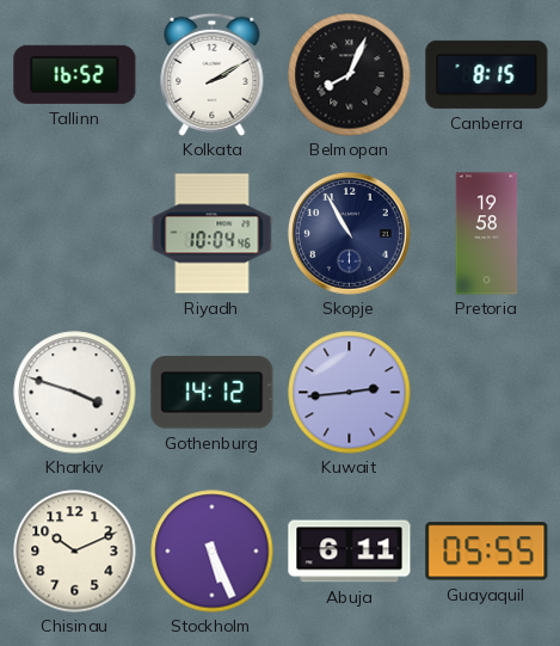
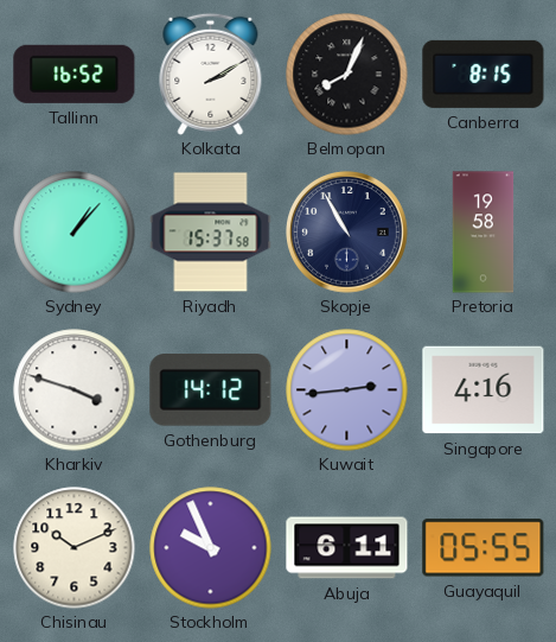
Sydney: none -> 1:07 (75, 233)
Riyadh: 10:04 -> 15:37 (211, 233)
Singapore: none -> 4:16 (484, 390)
Stockholm: 5:26 -> 9:56 (211, 548)
